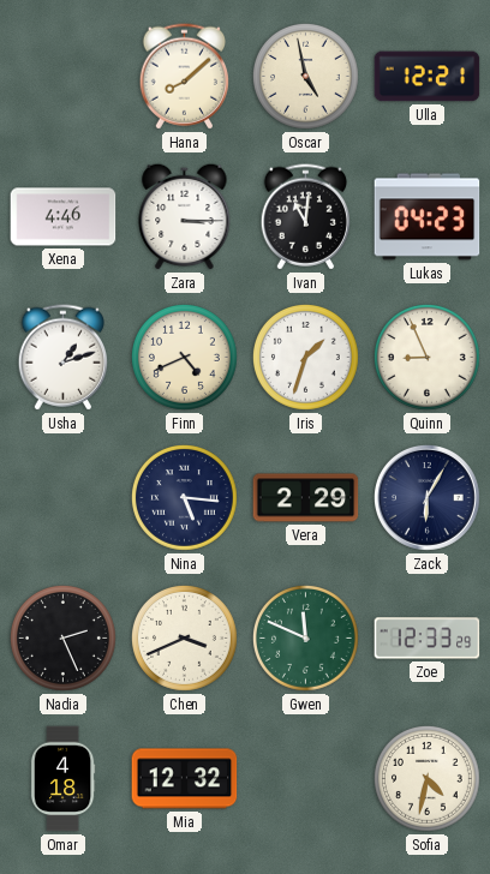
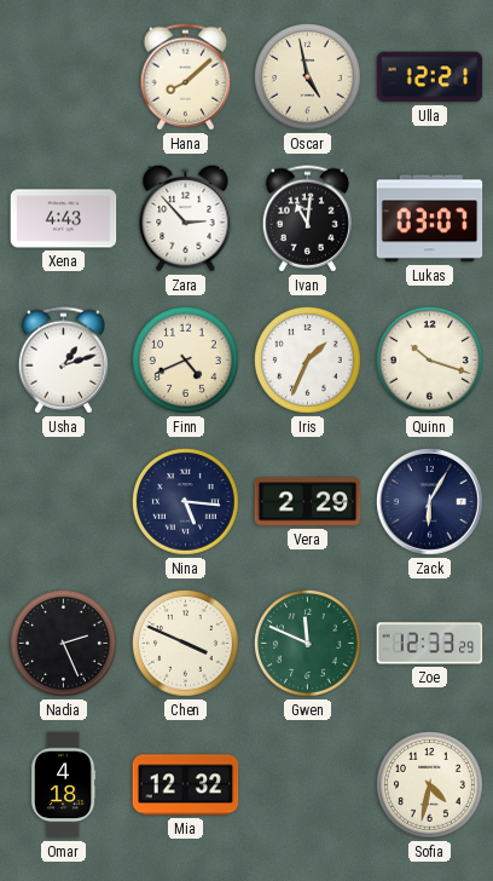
Xena: 4:46 -> 4:43 (64, 219)
Zara: 3:15 -> 2:53 (186, 218)
Lukas: 04:23 -> 03:07 (430, 219)
Iris: 1:33 -> 1:34 (307, 359)
Quinn: 8:56 -> 10:18 (429, 359)
Chen: 3:41 -> 3:49 (185, 643)
